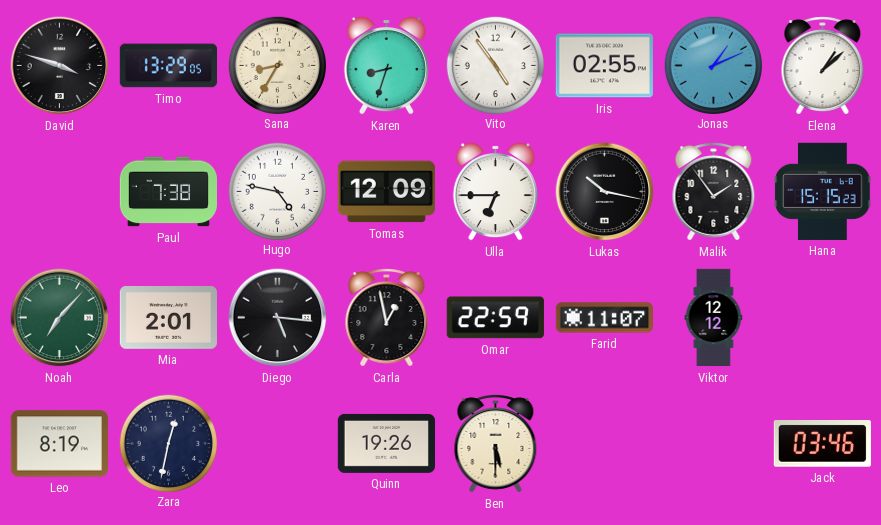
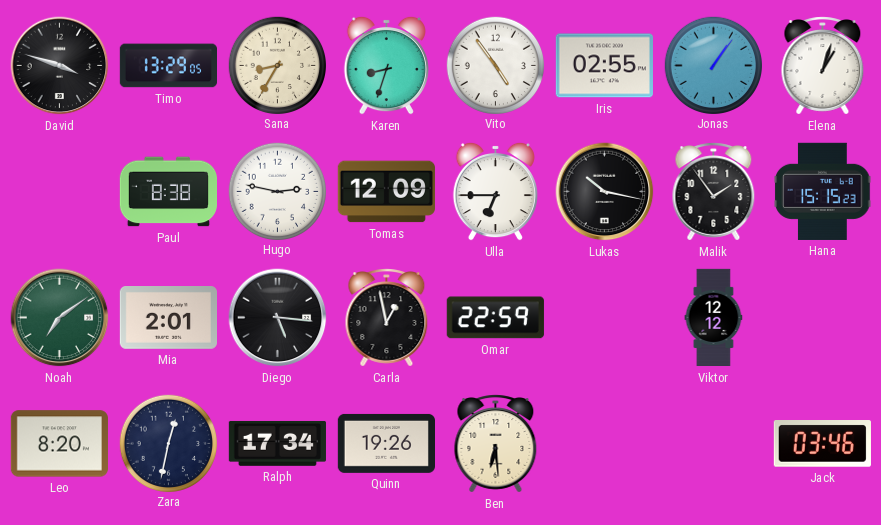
Jonas: 1:11 -> 1:06 (713, 65)
Elena: 1:08 -> 1:03 (823, 66)
Paul: 7:38 -> 8:38 (168, 192)
Hugo: 4:47 -> 2:47 (277, 191)
Noah: 7:07 -> 7:09 (60, 318)
Farid: 11:07 -> none (604, 318)
Leo: 8:19 -> 8:20 (59, 444)
Ralph: none -> 17:34 (277, 443)
Ben: 5:30 -> 6:29 (496, 444)
